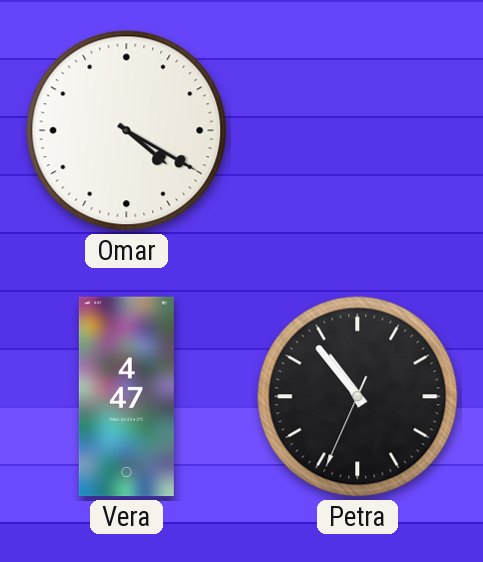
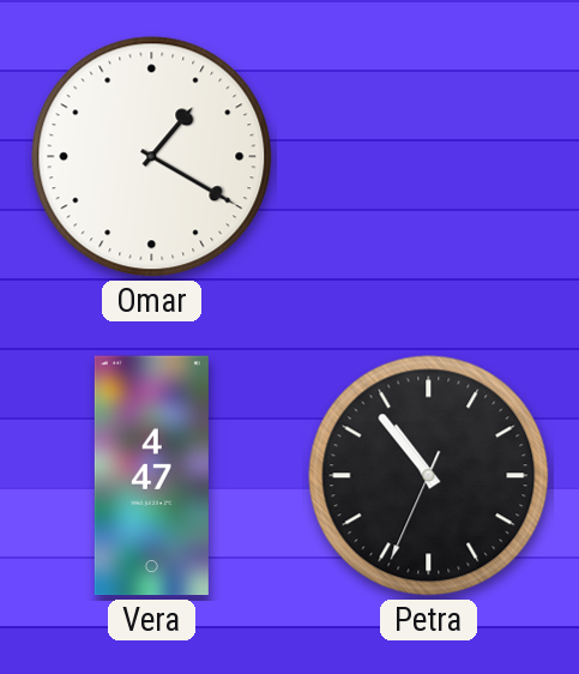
Omar: 4:20 -> 1:20 (152, 157)
